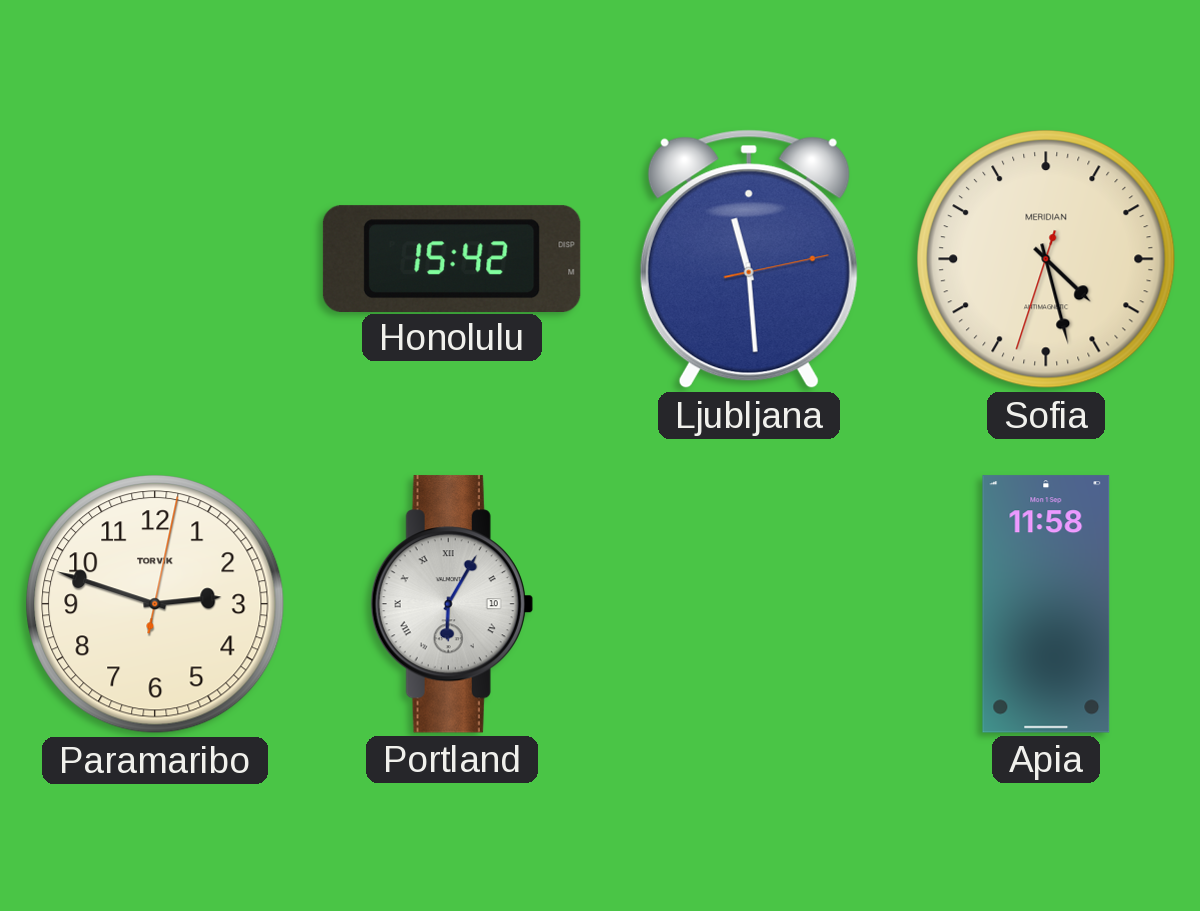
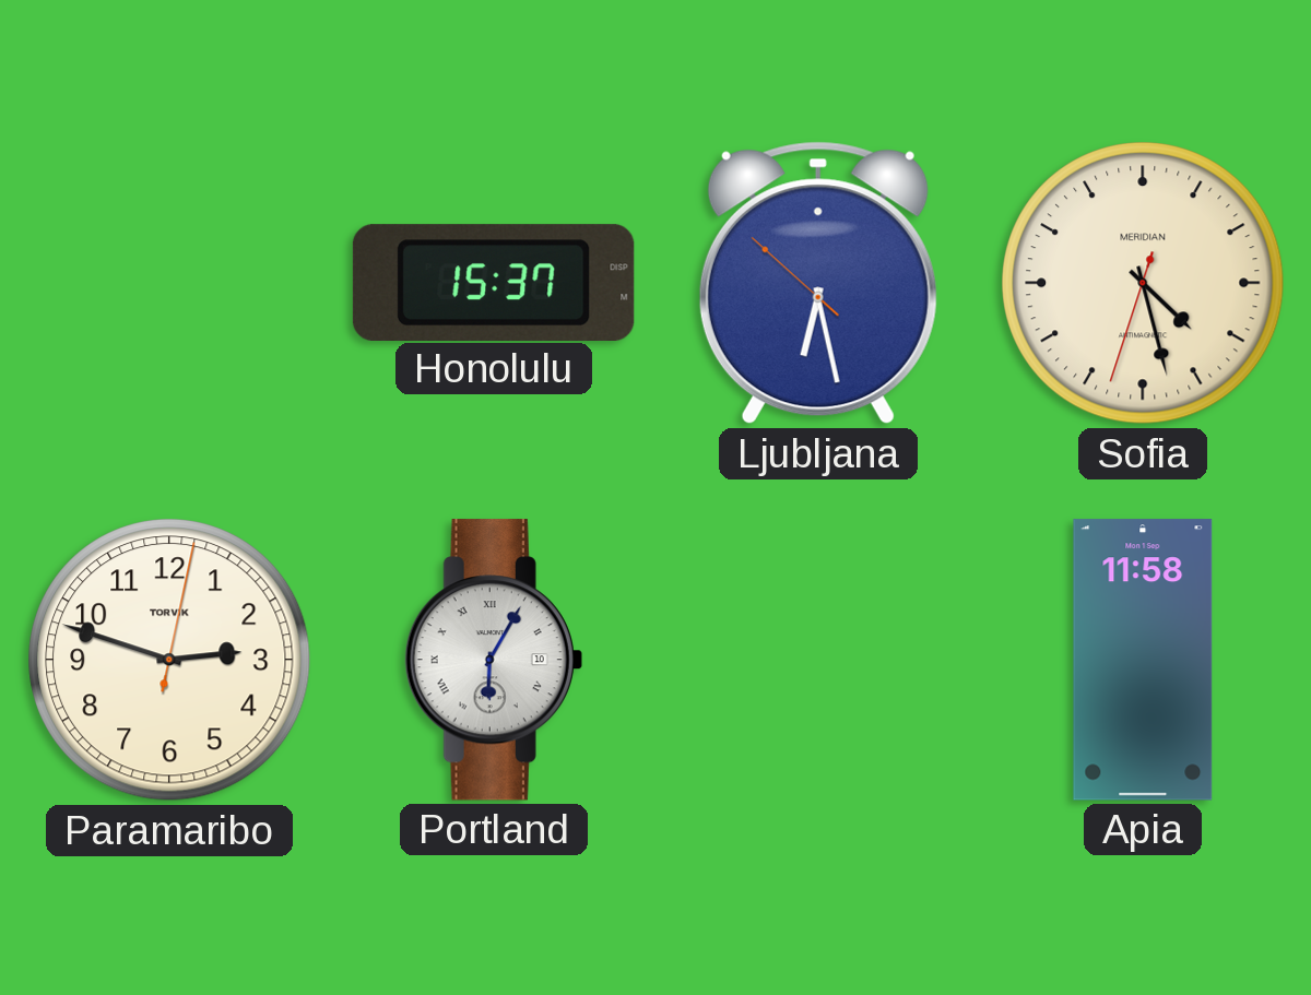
Honolulu: 15:42 -> 15:37 (494, 282)
Ljubljana: 11:29 -> 6:27 (818, 283)
